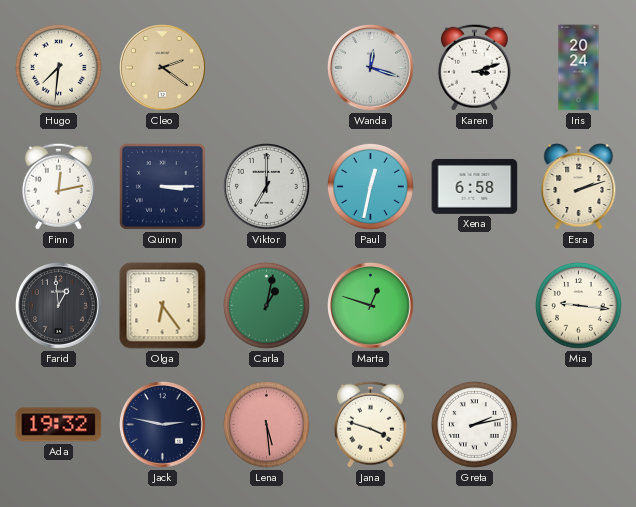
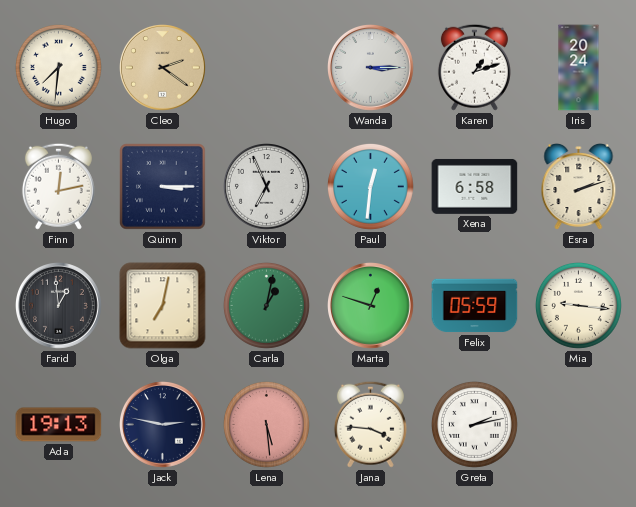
Wanda: 12:18 -> 3:15 (371, 68)
Karen: 3:12 -> 1:12 (474, 67)
Viktor: 7:00 -> 6:56 (267, 187)
Paul: 12:32 -> 12:31 (370, 186)
Olga: 6:24 -> 7:02 (163, 306)
Felix: none -> 05:59 (475, 306)
Ada: 19:32 -> 19:13 (59, 425)
Jana: 3:48 -> 3:46 (370, 424)
